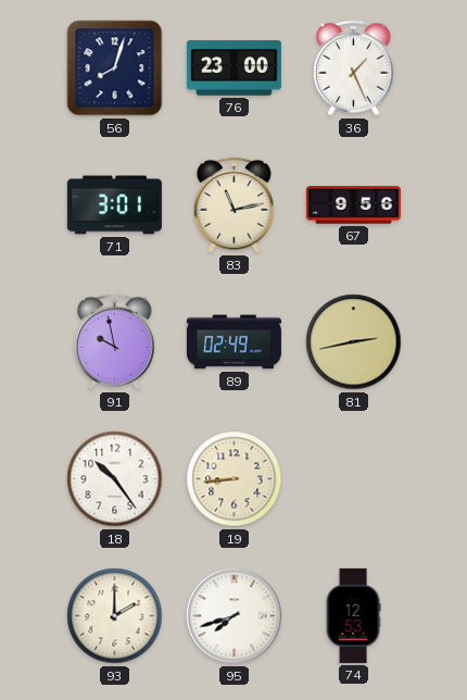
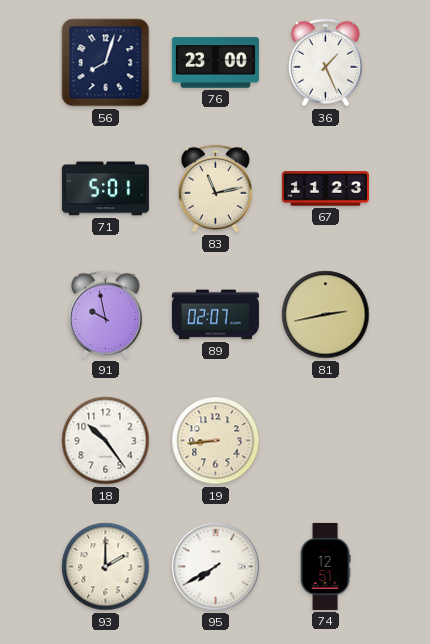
71: 3:01 -> 5:01 (105, 189)
67: 9:56 -> 11:23 (325, 189)
89: 02:49 -> 02:07 (215, 315)
95: 7:42 -> 7:40 (216, 567)
74: 12:53 -> 12:51 (325, 566)
